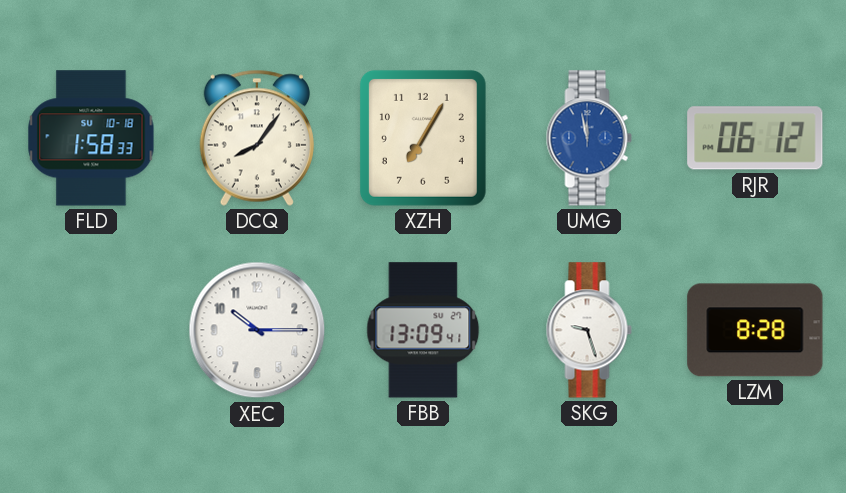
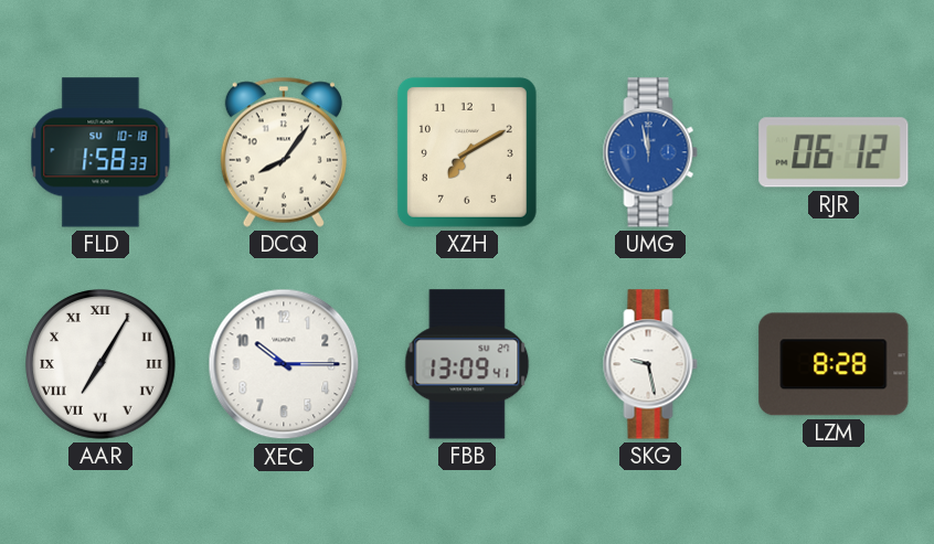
XZH: 7:05 -> 7:10 (467, 152)
AAR: none -> 7:05 (102, 365)
SKG: 9:27 -> 9:28 (650, 364)
